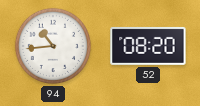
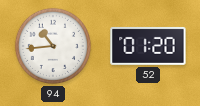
52: 08:20 -> 01:20 (148, 46)
